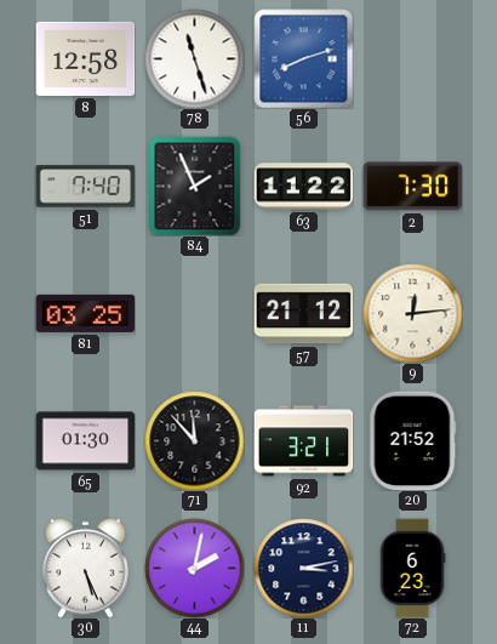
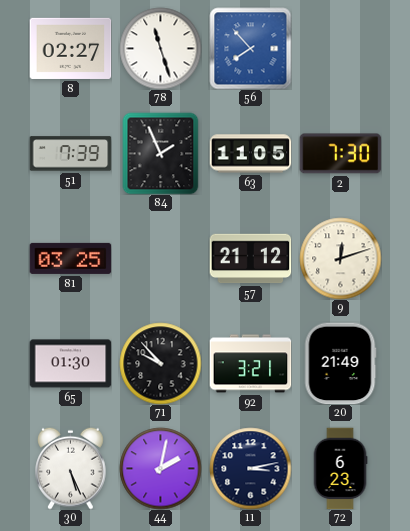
8: 12:58 -> 02:27 (70, 48)
56: 8:12 -> 7:53 (250, 48)
51: 7:40 -> 7:39 (70, 154)
63: 11:22 -> 11:05 (250, 154)
9: 12:14 -> 12:12 (340, 258)
71: 11:53 -> 9:53 (160, 363)
20: 21:52 -> 21:49 (340, 363)
